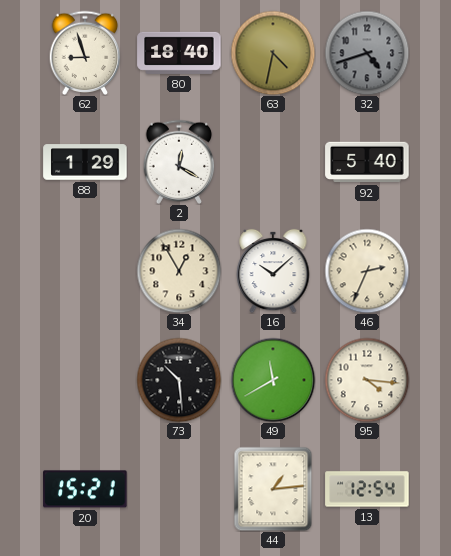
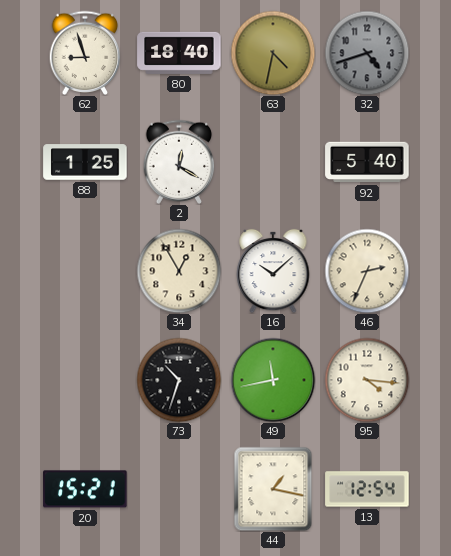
88: 1:29 -> 1:25 (85, 162)
73: 10:29 -> 10:33 (179, 380)
49: 11:40 -> 11:43 (273, 380)
44: 1:14 -> 1:17 (273, 489)
